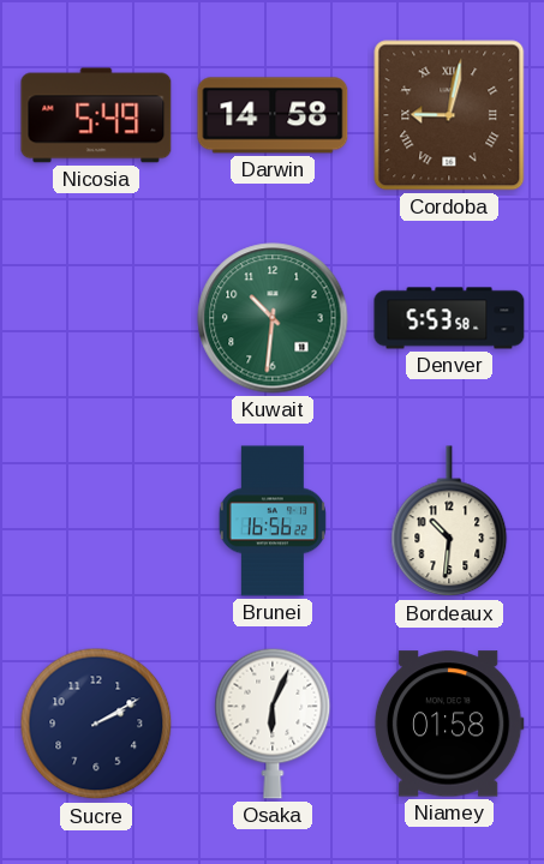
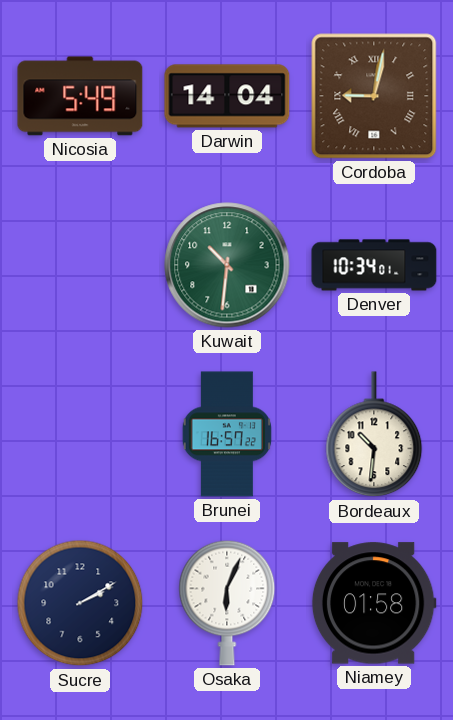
Darwin: 14:58 -> 14:04 (227, 96)
Denver: 5:53 -> 10:34 (374, 265)
Brunei: 16:56 -> 16:57 (227, 434)
